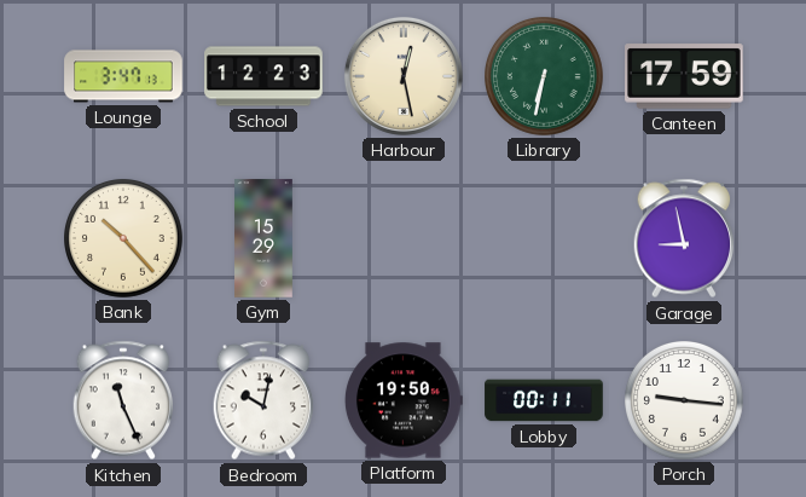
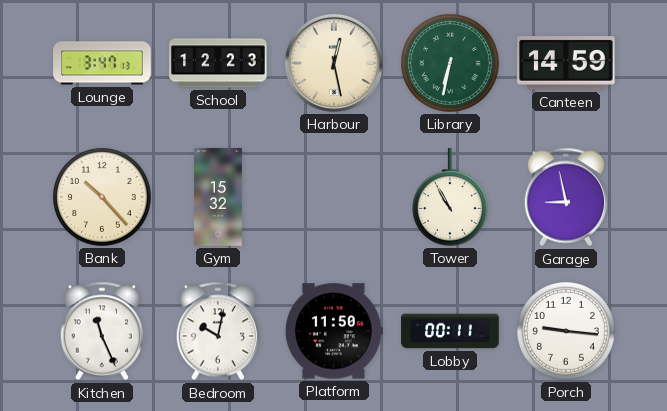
Canteen: 17:59 -> 14:59 (566, 63)
Gym: 15:29 -> 15:32 (219, 197)
Tower: none -> 10:55 (450, 197)
Platform: 19:50 -> 11:50 (335, 331)
